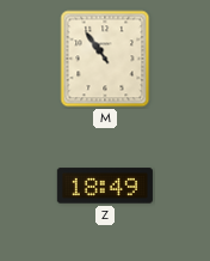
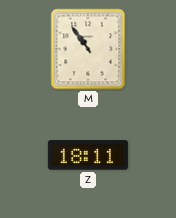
Z: 18:49 -> 18:11 (88, 155)
